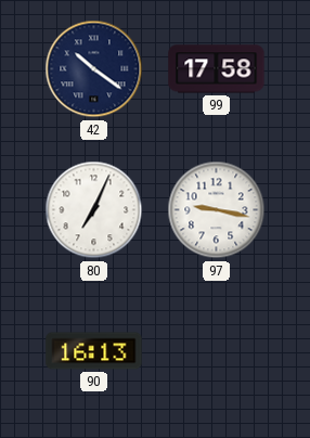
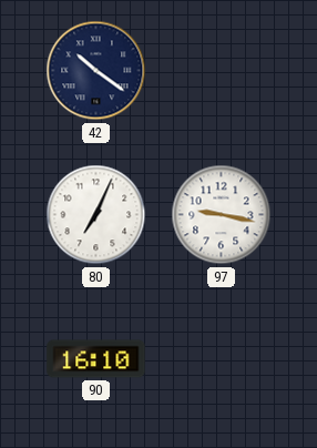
99: 17:58 -> none (217, 69)
90: 16:13 -> 16:10 (96, 359)
